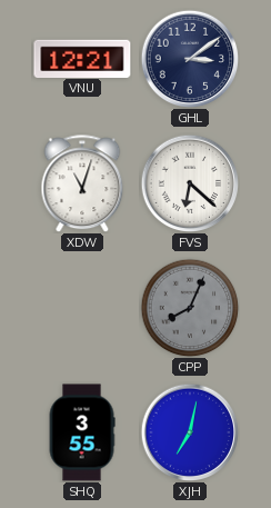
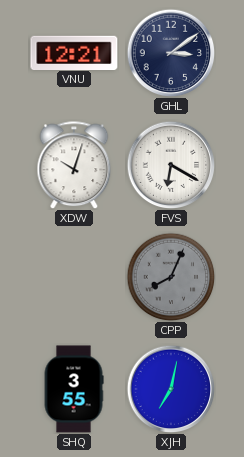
XDW: 11:03 -> 10:03 (74, 165)
FVS: 6:22 -> 6:20 (171, 165)
